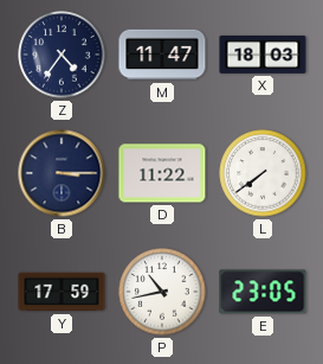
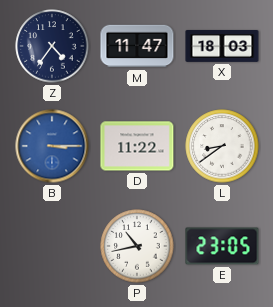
B dial: navy -> blue (52, 146)
L: 7:39 -> 8:39 (222, 146)
Y: 17:59 -> none (62, 292)
